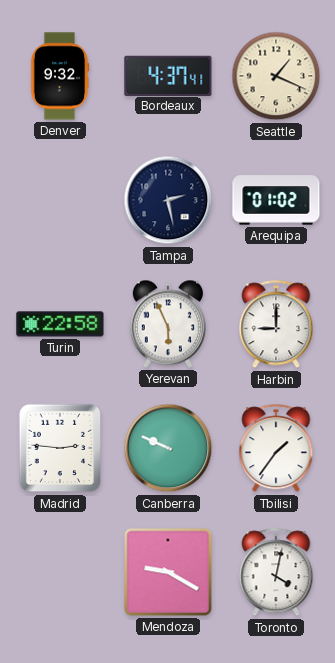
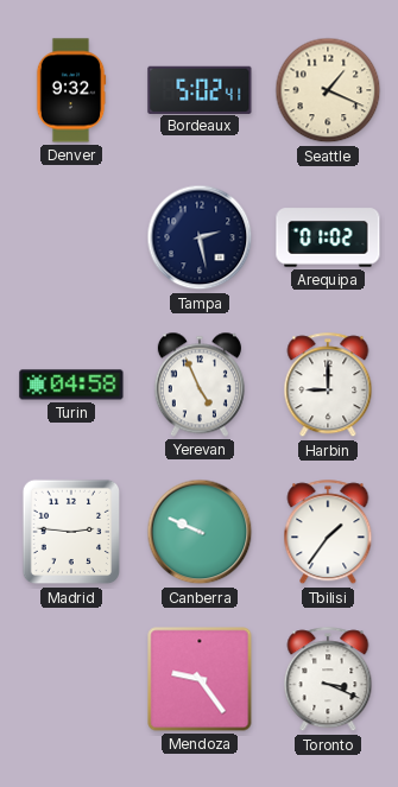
Bordeaux: 4:37 -> 5:02 (200, 89)
Turin: 22:58 -> 04:58 (71, 385)
Yerevan: 5:56 -> 4:56 (200, 385)
Mendoza: 9:20 -> 9:24 (200, 679)
Toronto: 4:02 -> 3:19 (328, 680)
